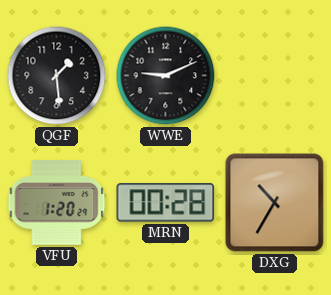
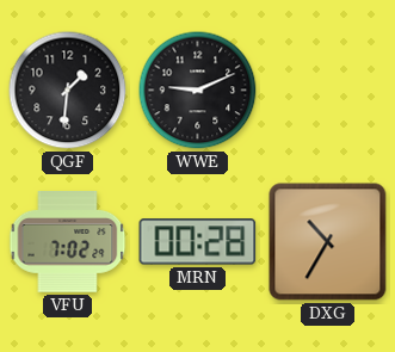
QGF: 1:29 -> 1:31 (68, 91)
VFU: 1:20 -> 7:02 (68, 242)
